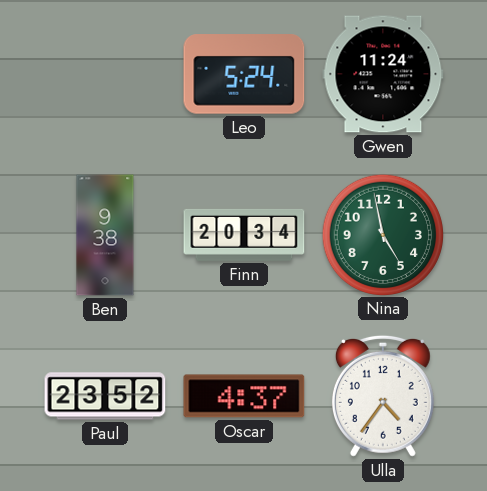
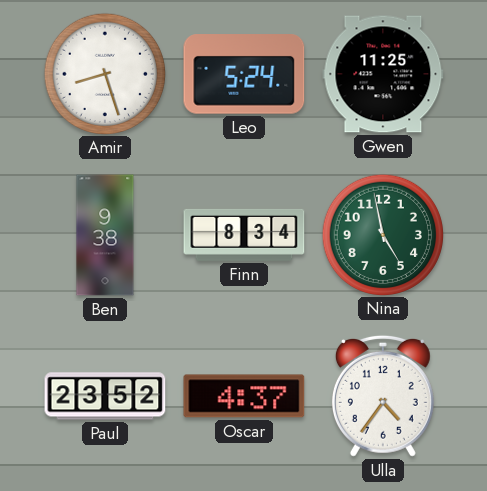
Amir: none -> 8:27 (104, 73)
Gwen: 11:24 -> 11:25 (383, 74)
Finn: 20:34 -> 8:34 (244, 235)
